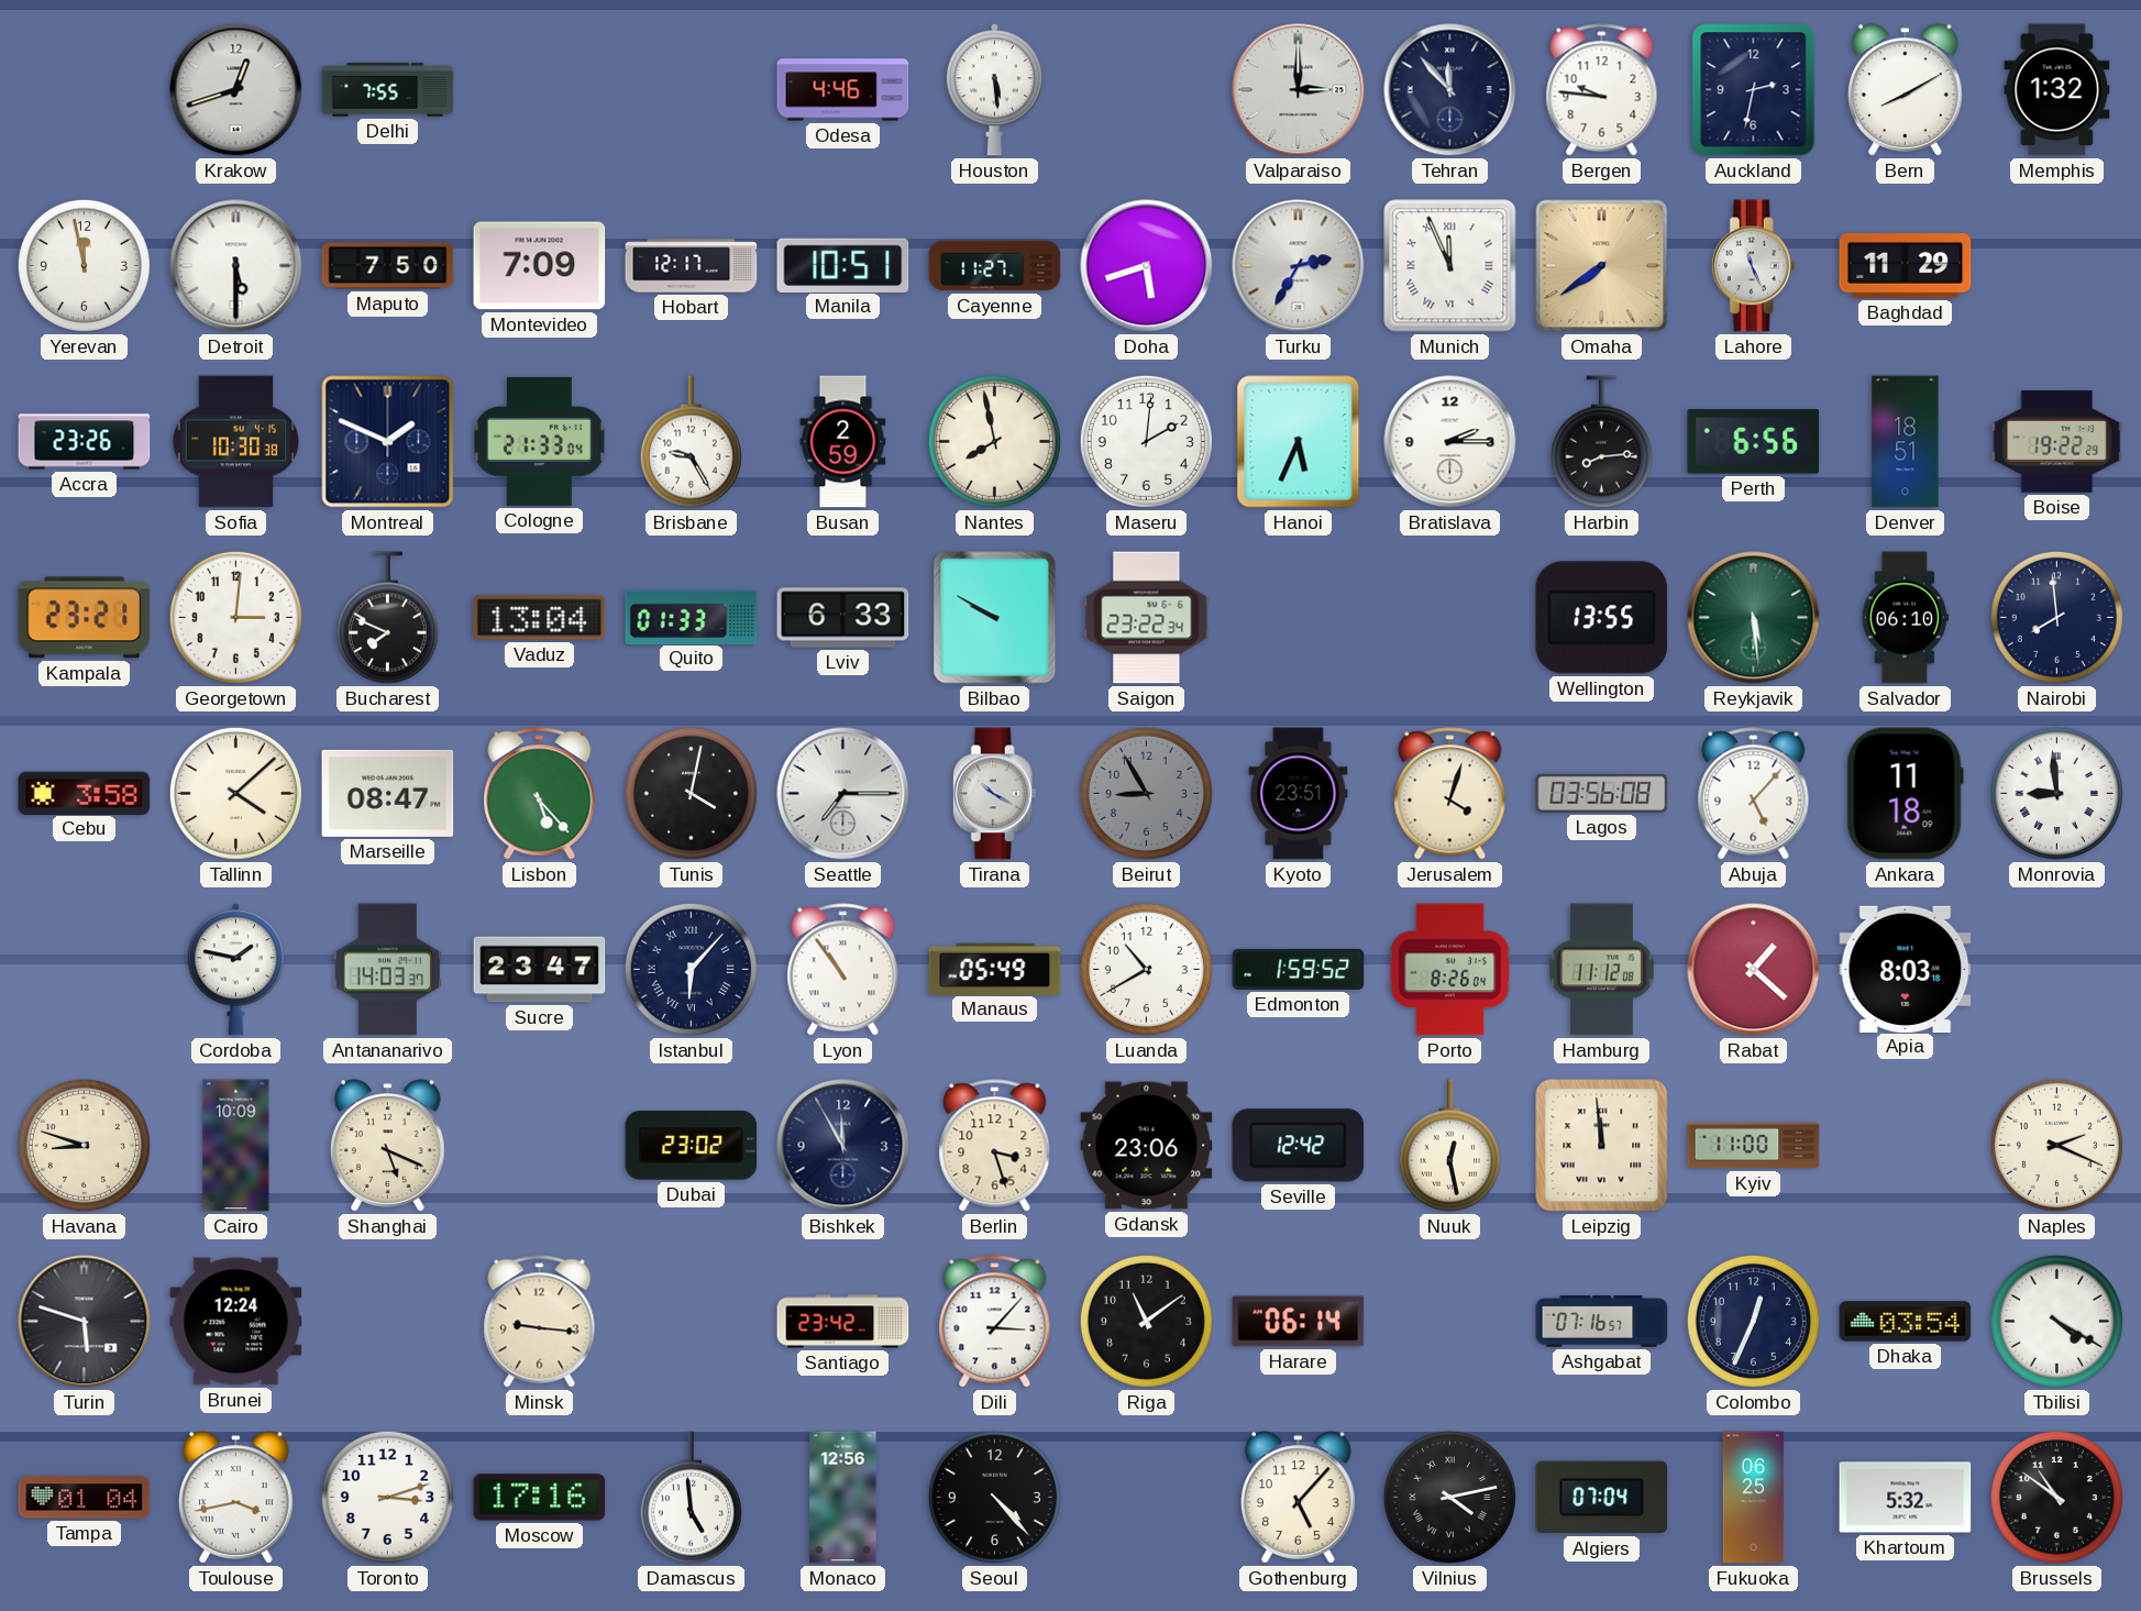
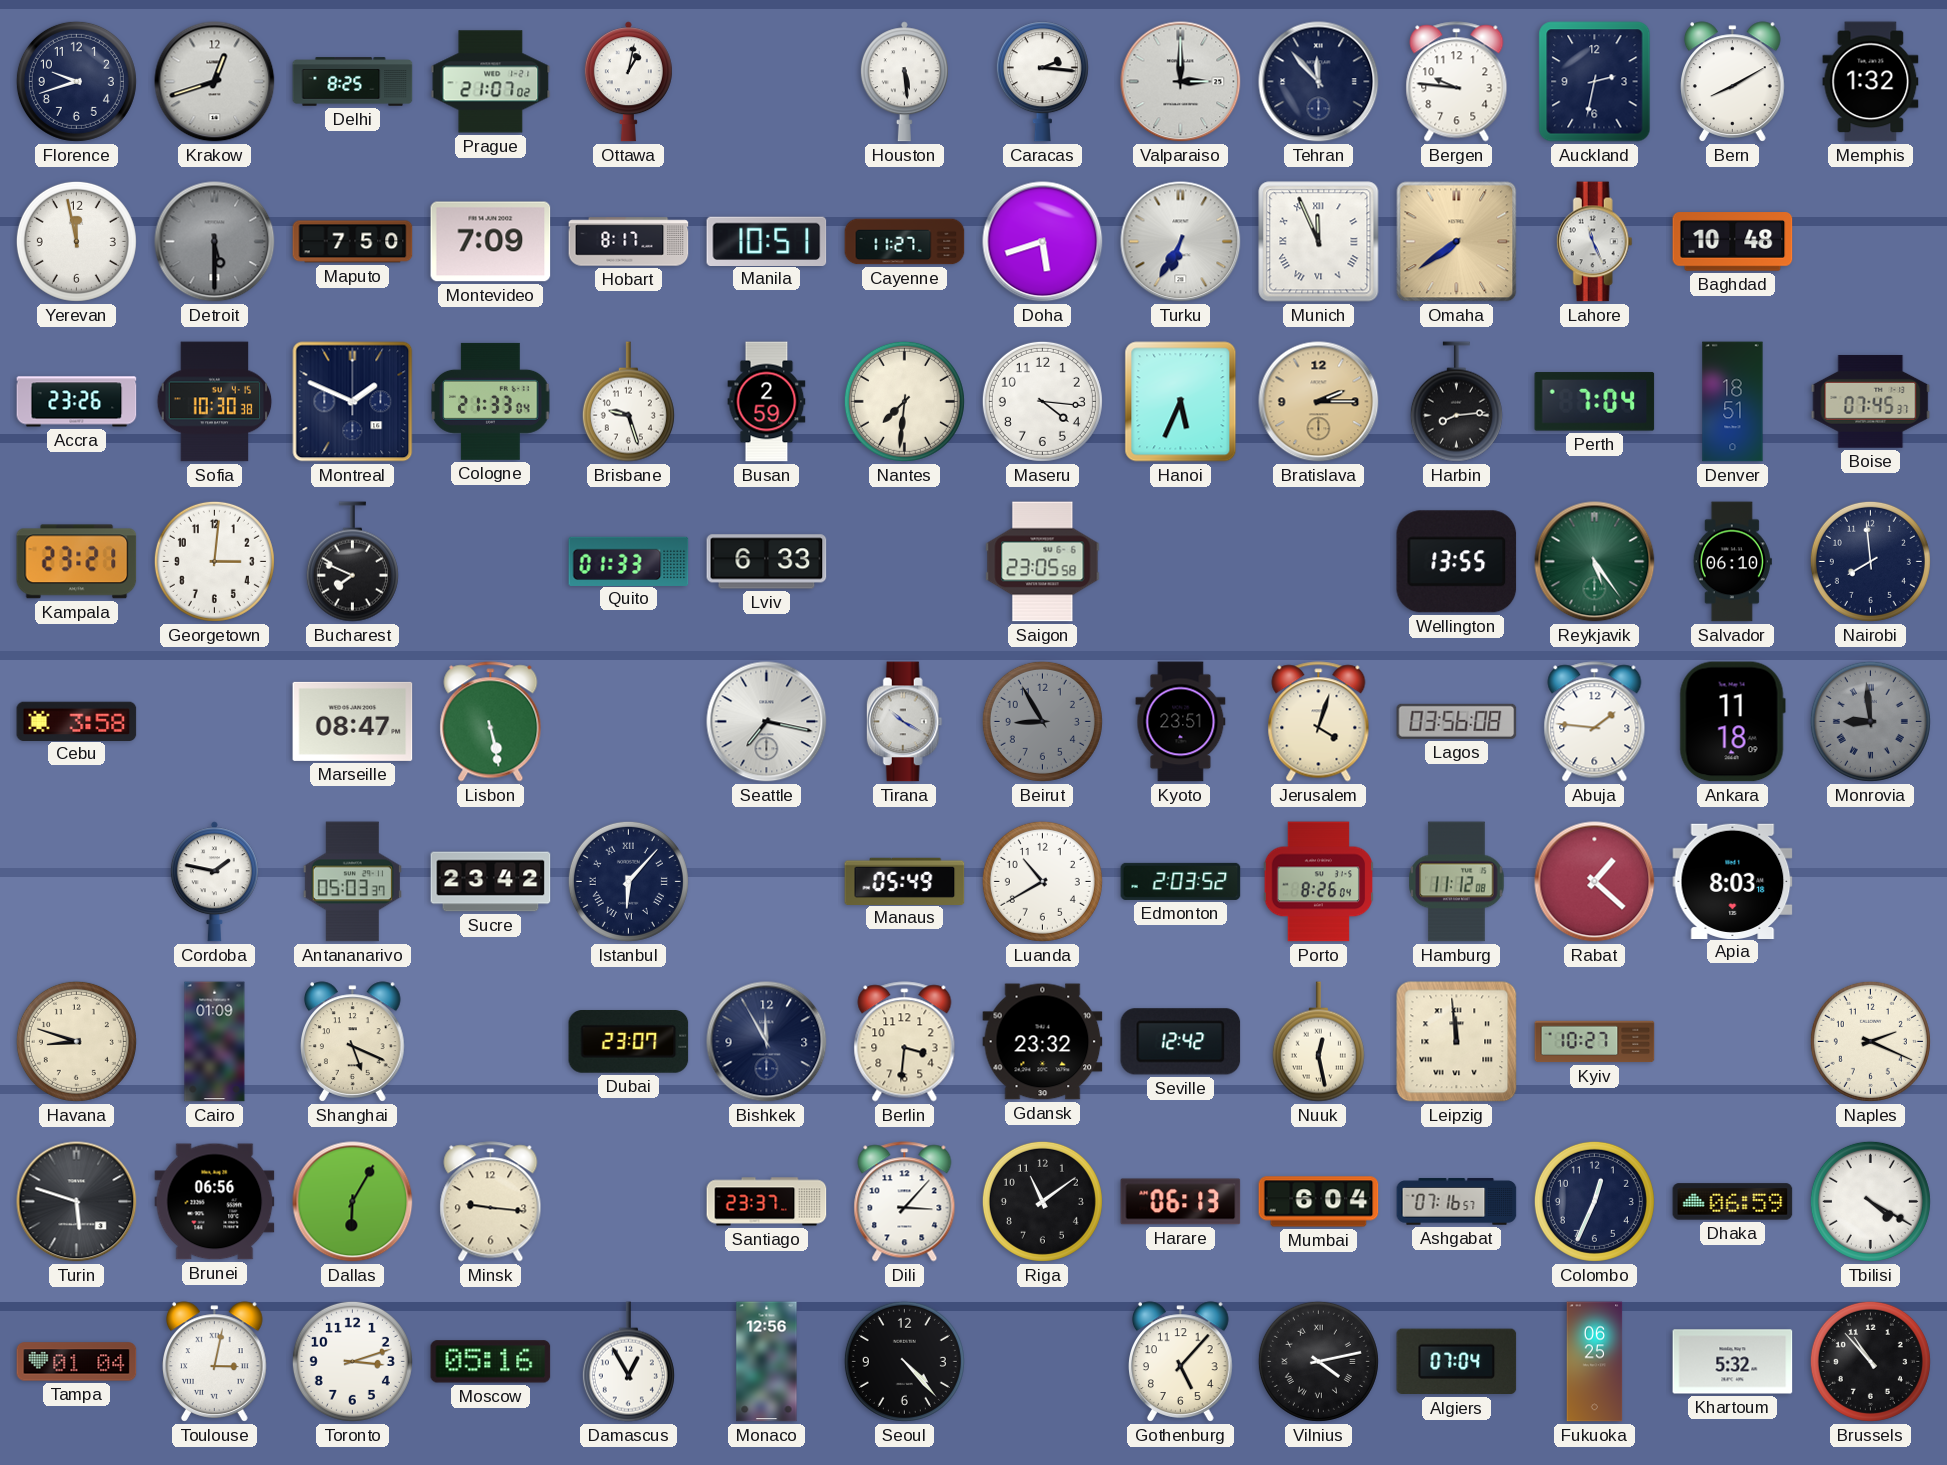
Florence: none -> 9:42 (76, 81)
Delhi: 7:55 -> 8:25 (353, 82)
Prague: none -> 21:07 (491, 82)
Ottawa: none -> 1:02 (628, 82)
Odesa: 4:46 -> none (843, 90)
Caracas: none -> 2:16 (1042, 82)
Detroit dial: white -> grey (215, 242)
Hobart: 12:17 -> 8:17 (629, 242)
Turku: 2:35 -> 6:35 (1181, 242)
Baghdad: 11:29 -> 10:48 (1733, 242)
Brisbane: 9:25 -> 9:27 (628, 402)
Nantes: 7:58 -> 7:31 (904, 401)
Maseru: 2:01 -> 4:16 (1042, 401)
Bratislava dial: white -> champagne (1319, 402)
Perth: 6:56 -> 7:04 (1595, 402)
Boise: 19:22 -> 07:45 (1871, 401)
Vaduz: 13:04 -> none (540, 618)
Bilbao: 9:50 -> none (995, 618)
Saigon: 23:22 -> 23:05 (1043, 562)
Reykjavik: 5:29 -> 5:24 (1595, 562)
Tallinn: 4:08 -> none (235, 793)
Lisbon: 5:23 -> 5:28 (491, 722)
Tunis: 4:02 -> none (691, 793)
Seattle: 7:15 -> 7:17 (767, 722)
Abuja: 5:07 -> 1:46 (1595, 722)
Monrovia dial: white -> grey (1870, 721)
Antananarivo: 14:03 -> 05:03 (352, 882)
Sucre: 23:47 -> 23:42 (491, 882)
Lyon: 10:54 -> none (843, 970)
Edmonton: 1:59 -> 2:03 (1181, 881)
Cairo: 10:09 -> 01:09 (215, 1042)
Dubai: 23:02 -> 23:07 (629, 1042)
Berlin: 3:27 -> 3:31 (905, 1042)
Gdansk: 23:06 -> 23:32 (1043, 1042)
Kyiv: 11:00 -> 10:27 (1595, 1042)
Brunei: 12:24 -> 06:56 (215, 1202)
Dallas: none -> 6:05 (353, 1202)
Santiago: 23:42 -> 23:37 (767, 1202)
Harare: 06:14 -> 06:13 (1181, 1202)
Mumbai: none -> 6:04 (1319, 1202)
Dhaka: 03:54 -> 06:59 (1733, 1202)
Toulouse: 3:43 -> 3:02 (215, 1362)
Moscow: 17:16 -> 05:16 (491, 1362)
Damascus: 4:59 -> 12:55 (628, 1362)
Brussels: 10:51 -> 10:53 (1870, 1361)
